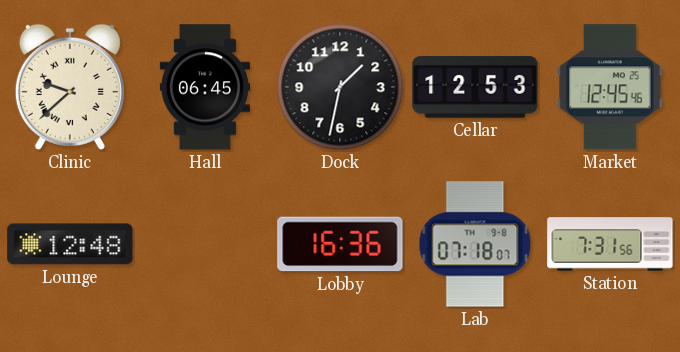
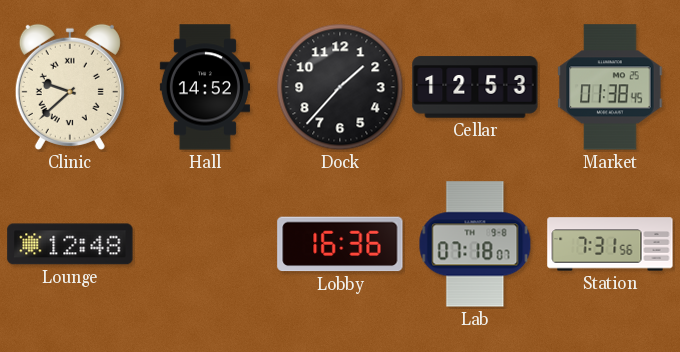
Hall: 06:45 -> 14:52 (205, 87)
Dock: 1:32 -> 1:37 (340, 87)
Market: 12:45 -> 01:38 (610, 87)
